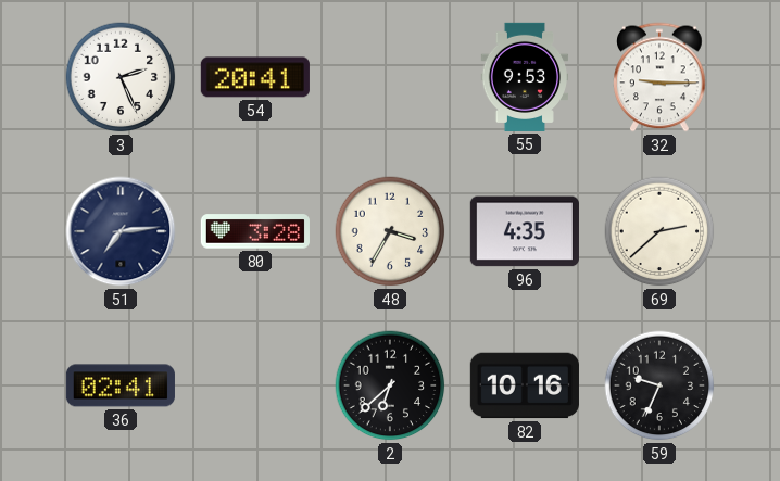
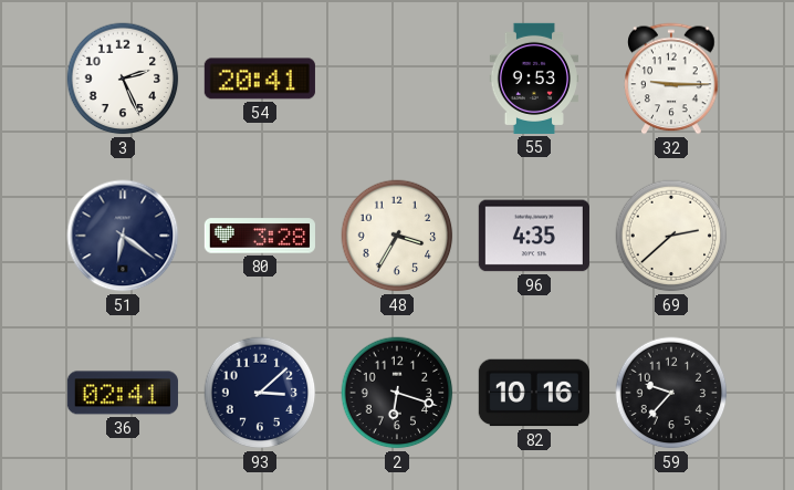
51: 7:14 -> 6:21 (123, 236)
93: none -> 3:08 (260, 393)
2: 6:38 -> 6:18 (397, 393)
59: 9:34 -> 9:37 (671, 393)
